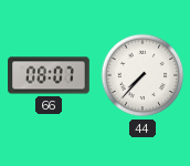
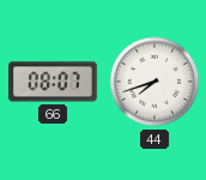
44: 7:37 -> 7:42 (154, 82)
